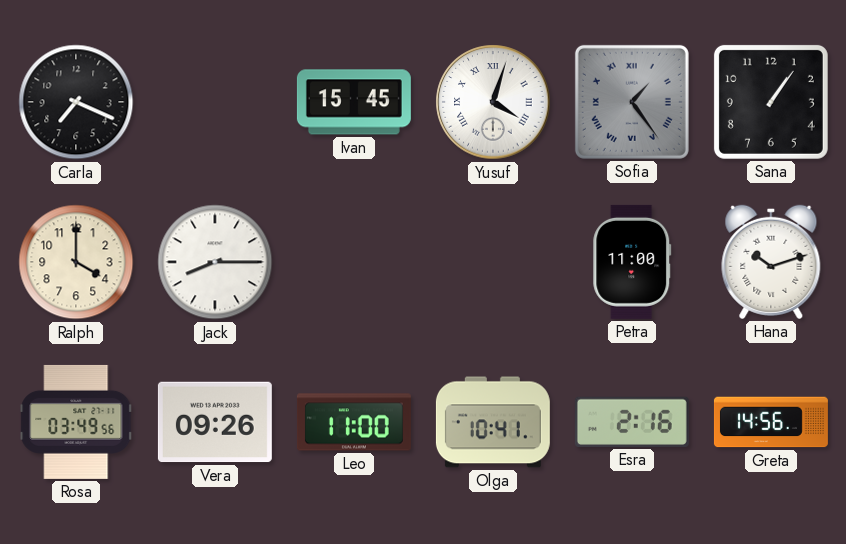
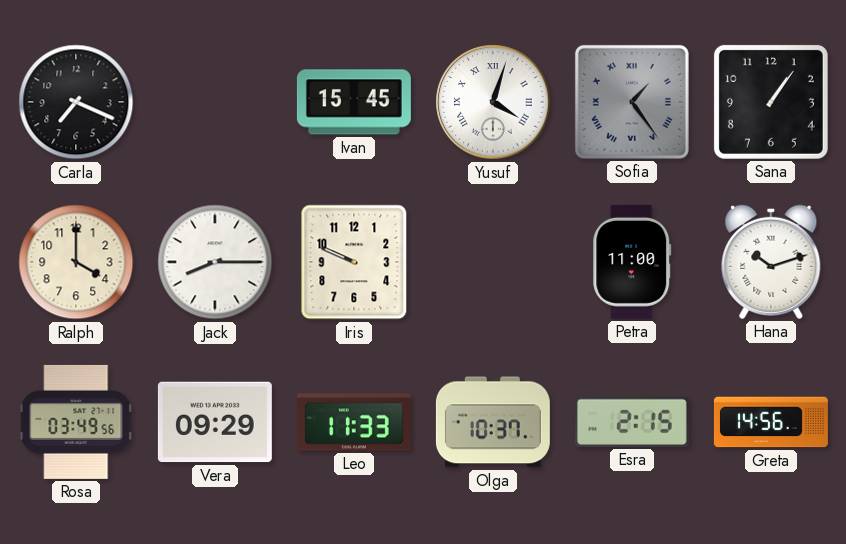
Iris: none -> 9:49 (354, 262)
Vera: 09:26 -> 09:29 (215, 422)
Leo: 11:00 -> 11:33 (354, 422)
Olga: 10:41 -> 10:37 (493, 422)
Esra: 2:16 -> 2:15 (632, 422)
